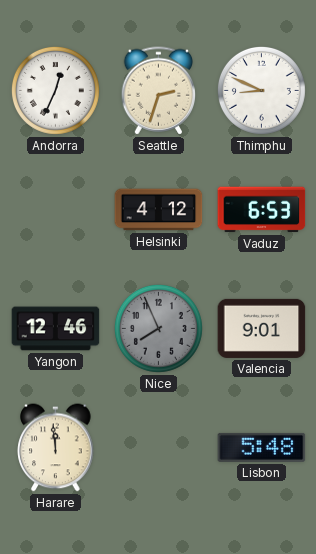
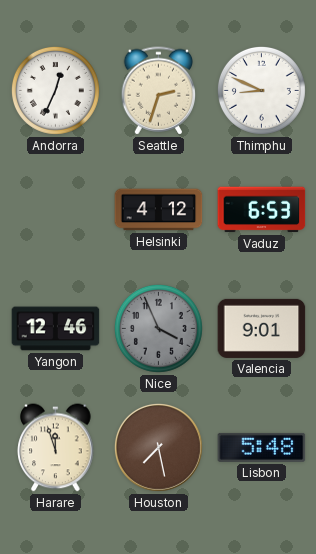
Nice: 7:56 -> 3:56 (158, 328)
Harare: 11:59 -> 11:57 (56, 448)
Houston: none -> 7:28 (158, 447)
